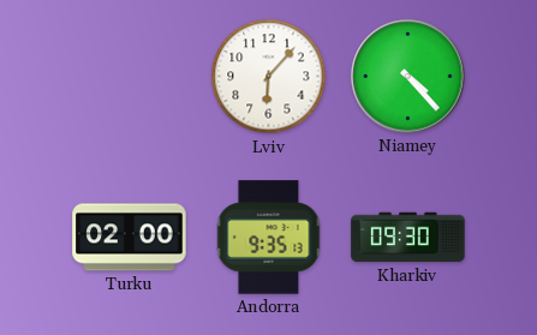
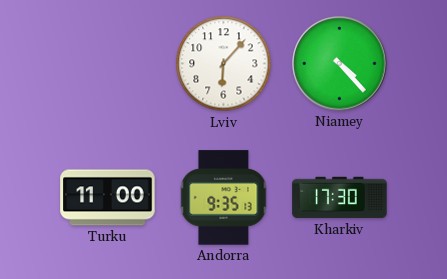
Turku: 02:00 -> 11:00 (108, 198)
Kharkiv: 09:30 -> 17:30 (340, 198)
